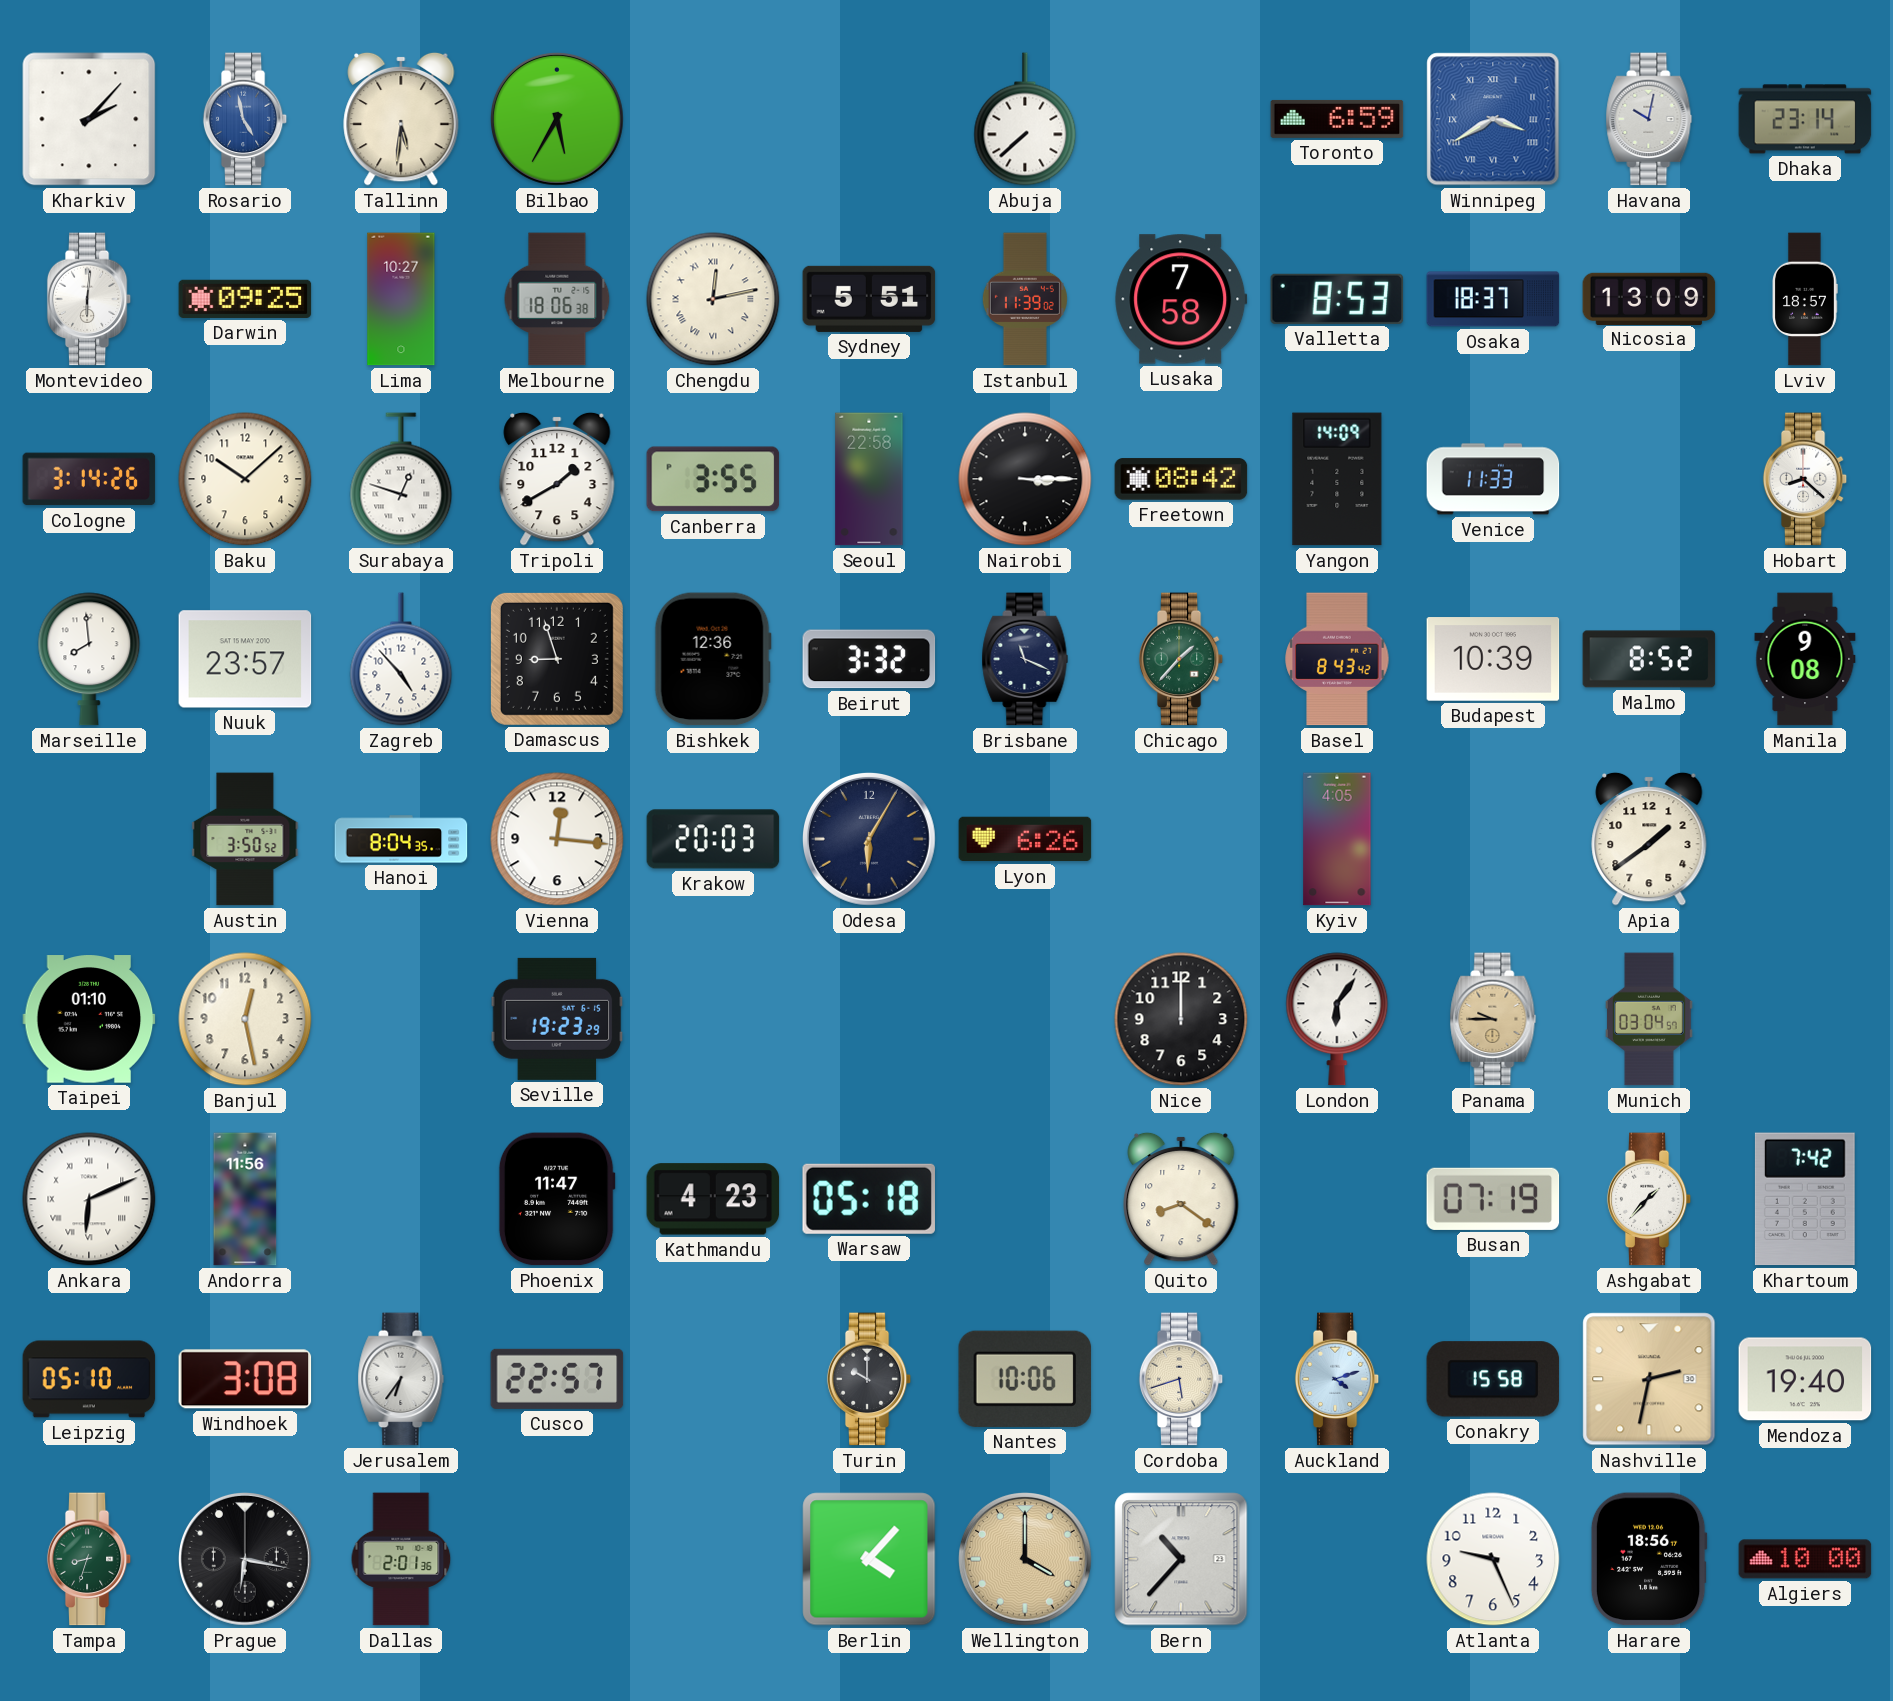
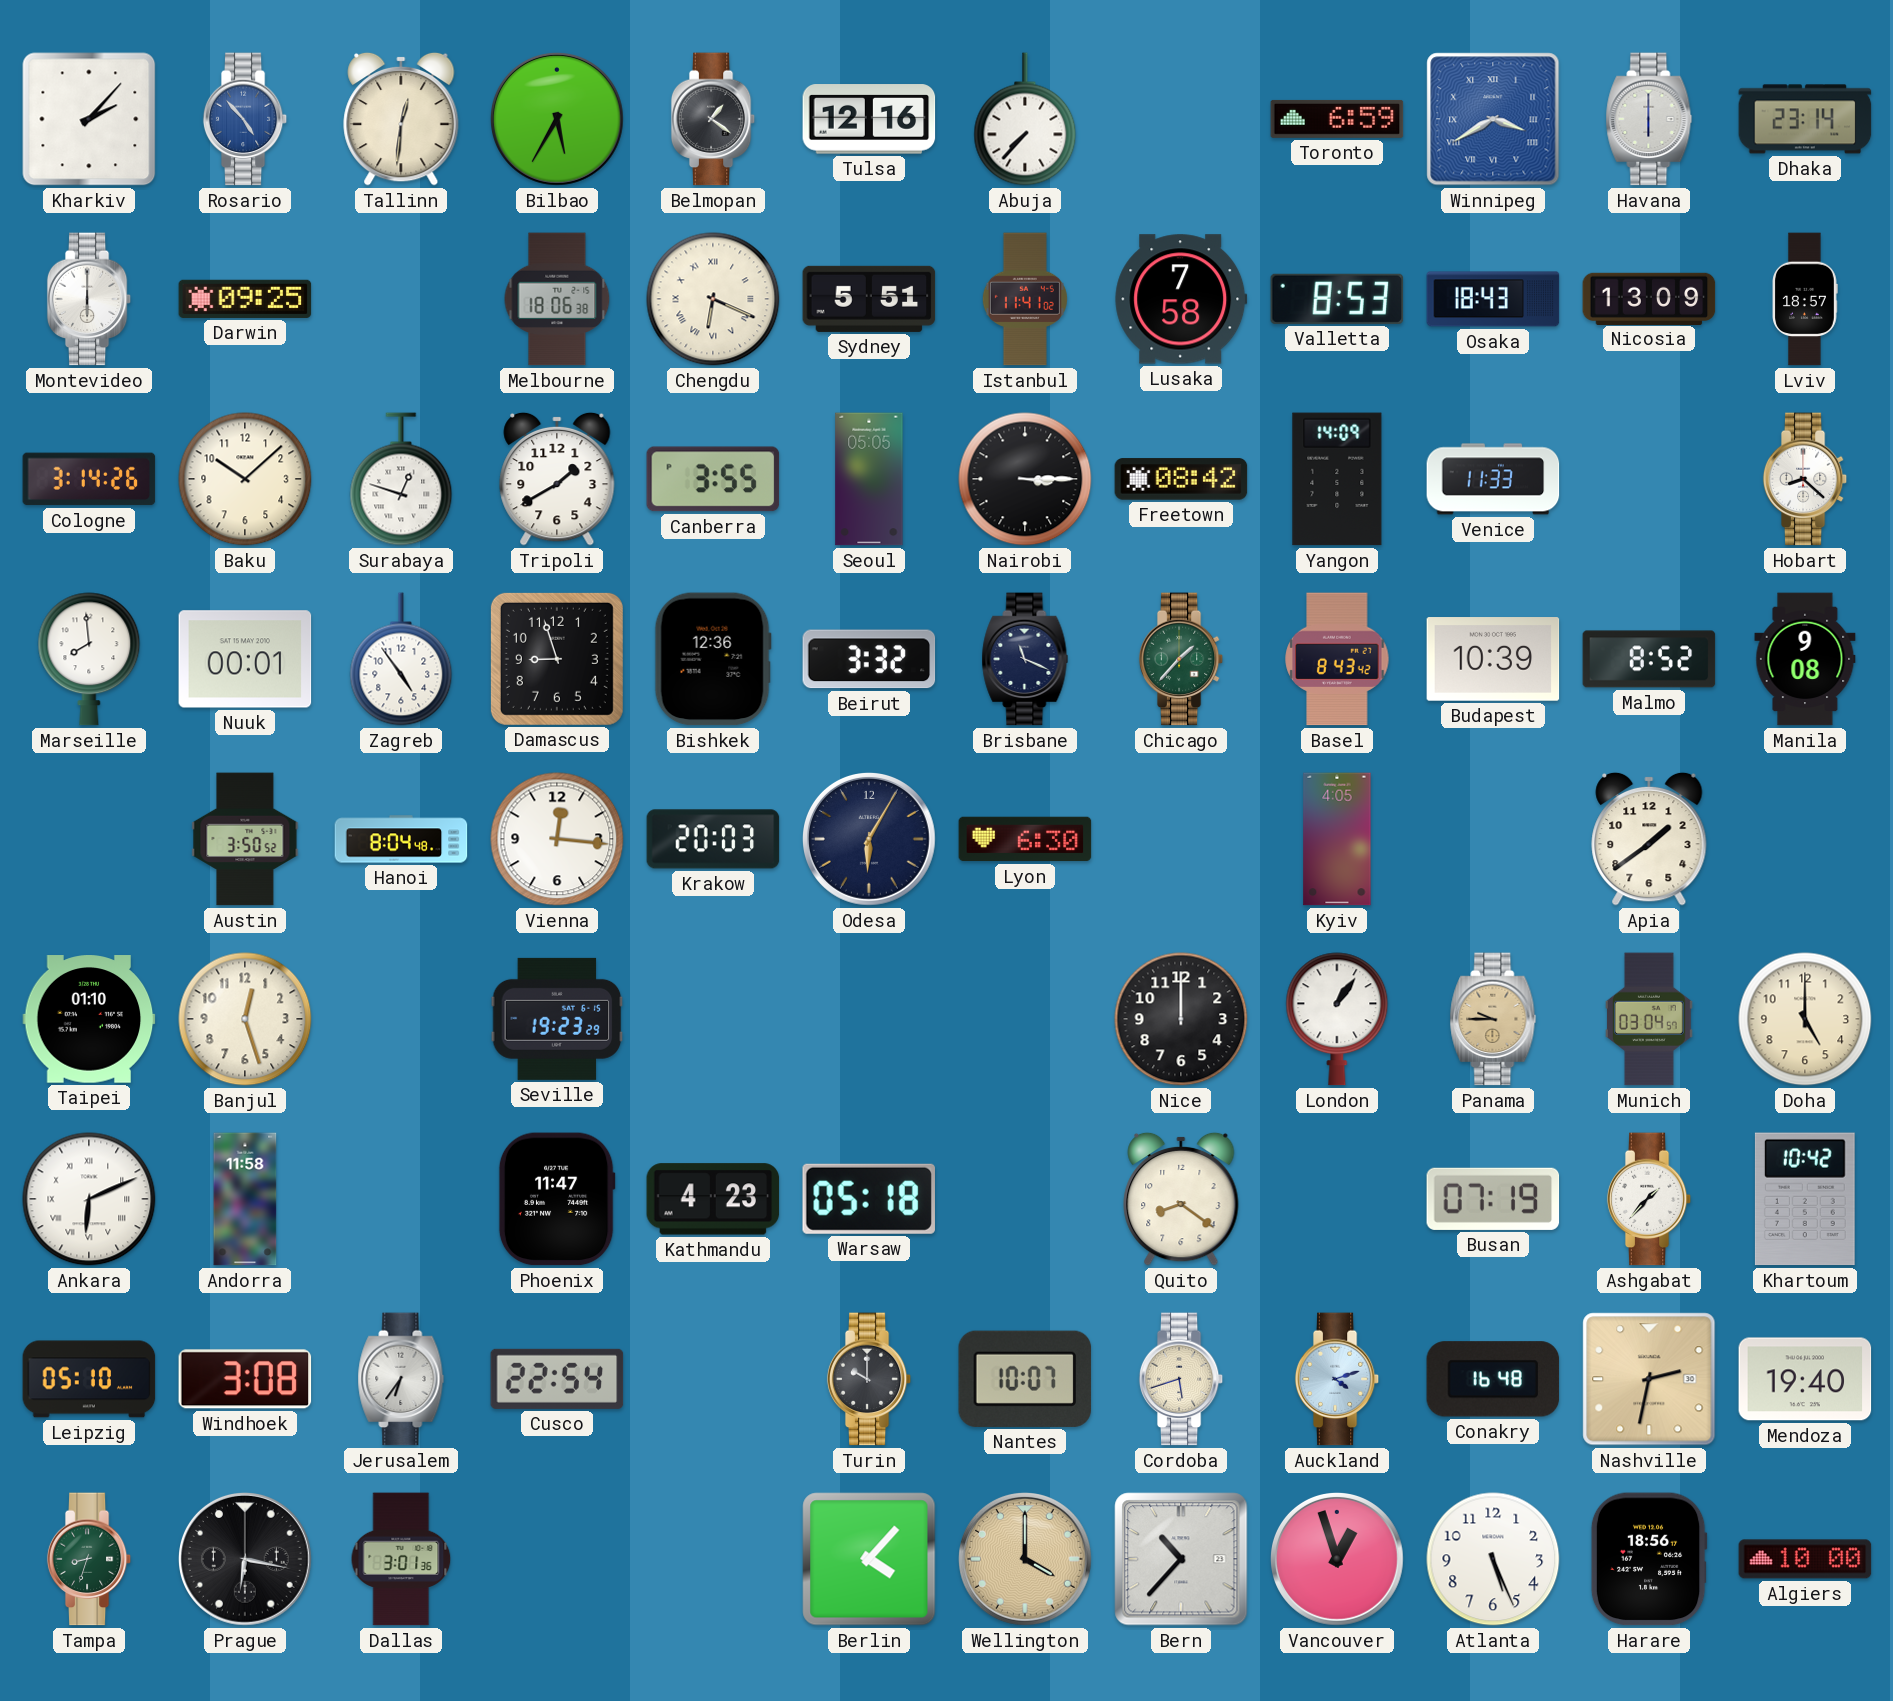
Rosario: 4:58 -> 4:53 (245, 119)
Tallinn: 5:31 -> 12:31 (401, 119)
Belmopan: none -> 1:21 (713, 119)
Tulsa: none -> 12:16 (869, 119)
Abuja: 7:38 -> 7:37 (1025, 119)
Havana: 10:02 -> 6:00 (1649, 119)
Montevideo: 6:01 -> 6:00 (89, 299)
Lima: 10:27 -> none (401, 299)
Chengdu: 12:13 -> 6:19 (713, 299)
Istanbul: 11:39 -> 11:41 (1025, 299)
Osaka: 18:37 -> 18:43 (1493, 299)
Seoul: 22:58 -> 05:05 (869, 479)
Nuuk: 23:57 -> 00:01 (245, 659)
Zagreb: 4:53 -> 4:54 (401, 659)
Hanoi: 8:04:35 -> 8:04:48 (401, 839)
Lyon: 6:26 -> 6:30 (1025, 839)
Banjul: 12:28 -> 12:27 (245, 1019)
London: 6:06 -> 1:06 (1337, 1019)
Doha: none -> 5:00 (1805, 1019)
Andorra: 11:56 -> 11:58 (245, 1199)
Khartoum: 7:42 -> 10:42 (1805, 1199)
Cusco: 22:57 -> 22:54 (557, 1379)
Nantes: 10:06 -> 10:07 (1025, 1379)
Conakry: 15:58 -> 16:48 (1493, 1379)
Dallas: 2:01 -> 3:01 (401, 1559)
Vancouver: none -> 12:57 (1338, 1560)
Atlanta: 9:26 -> 5:26 (1493, 1559)
